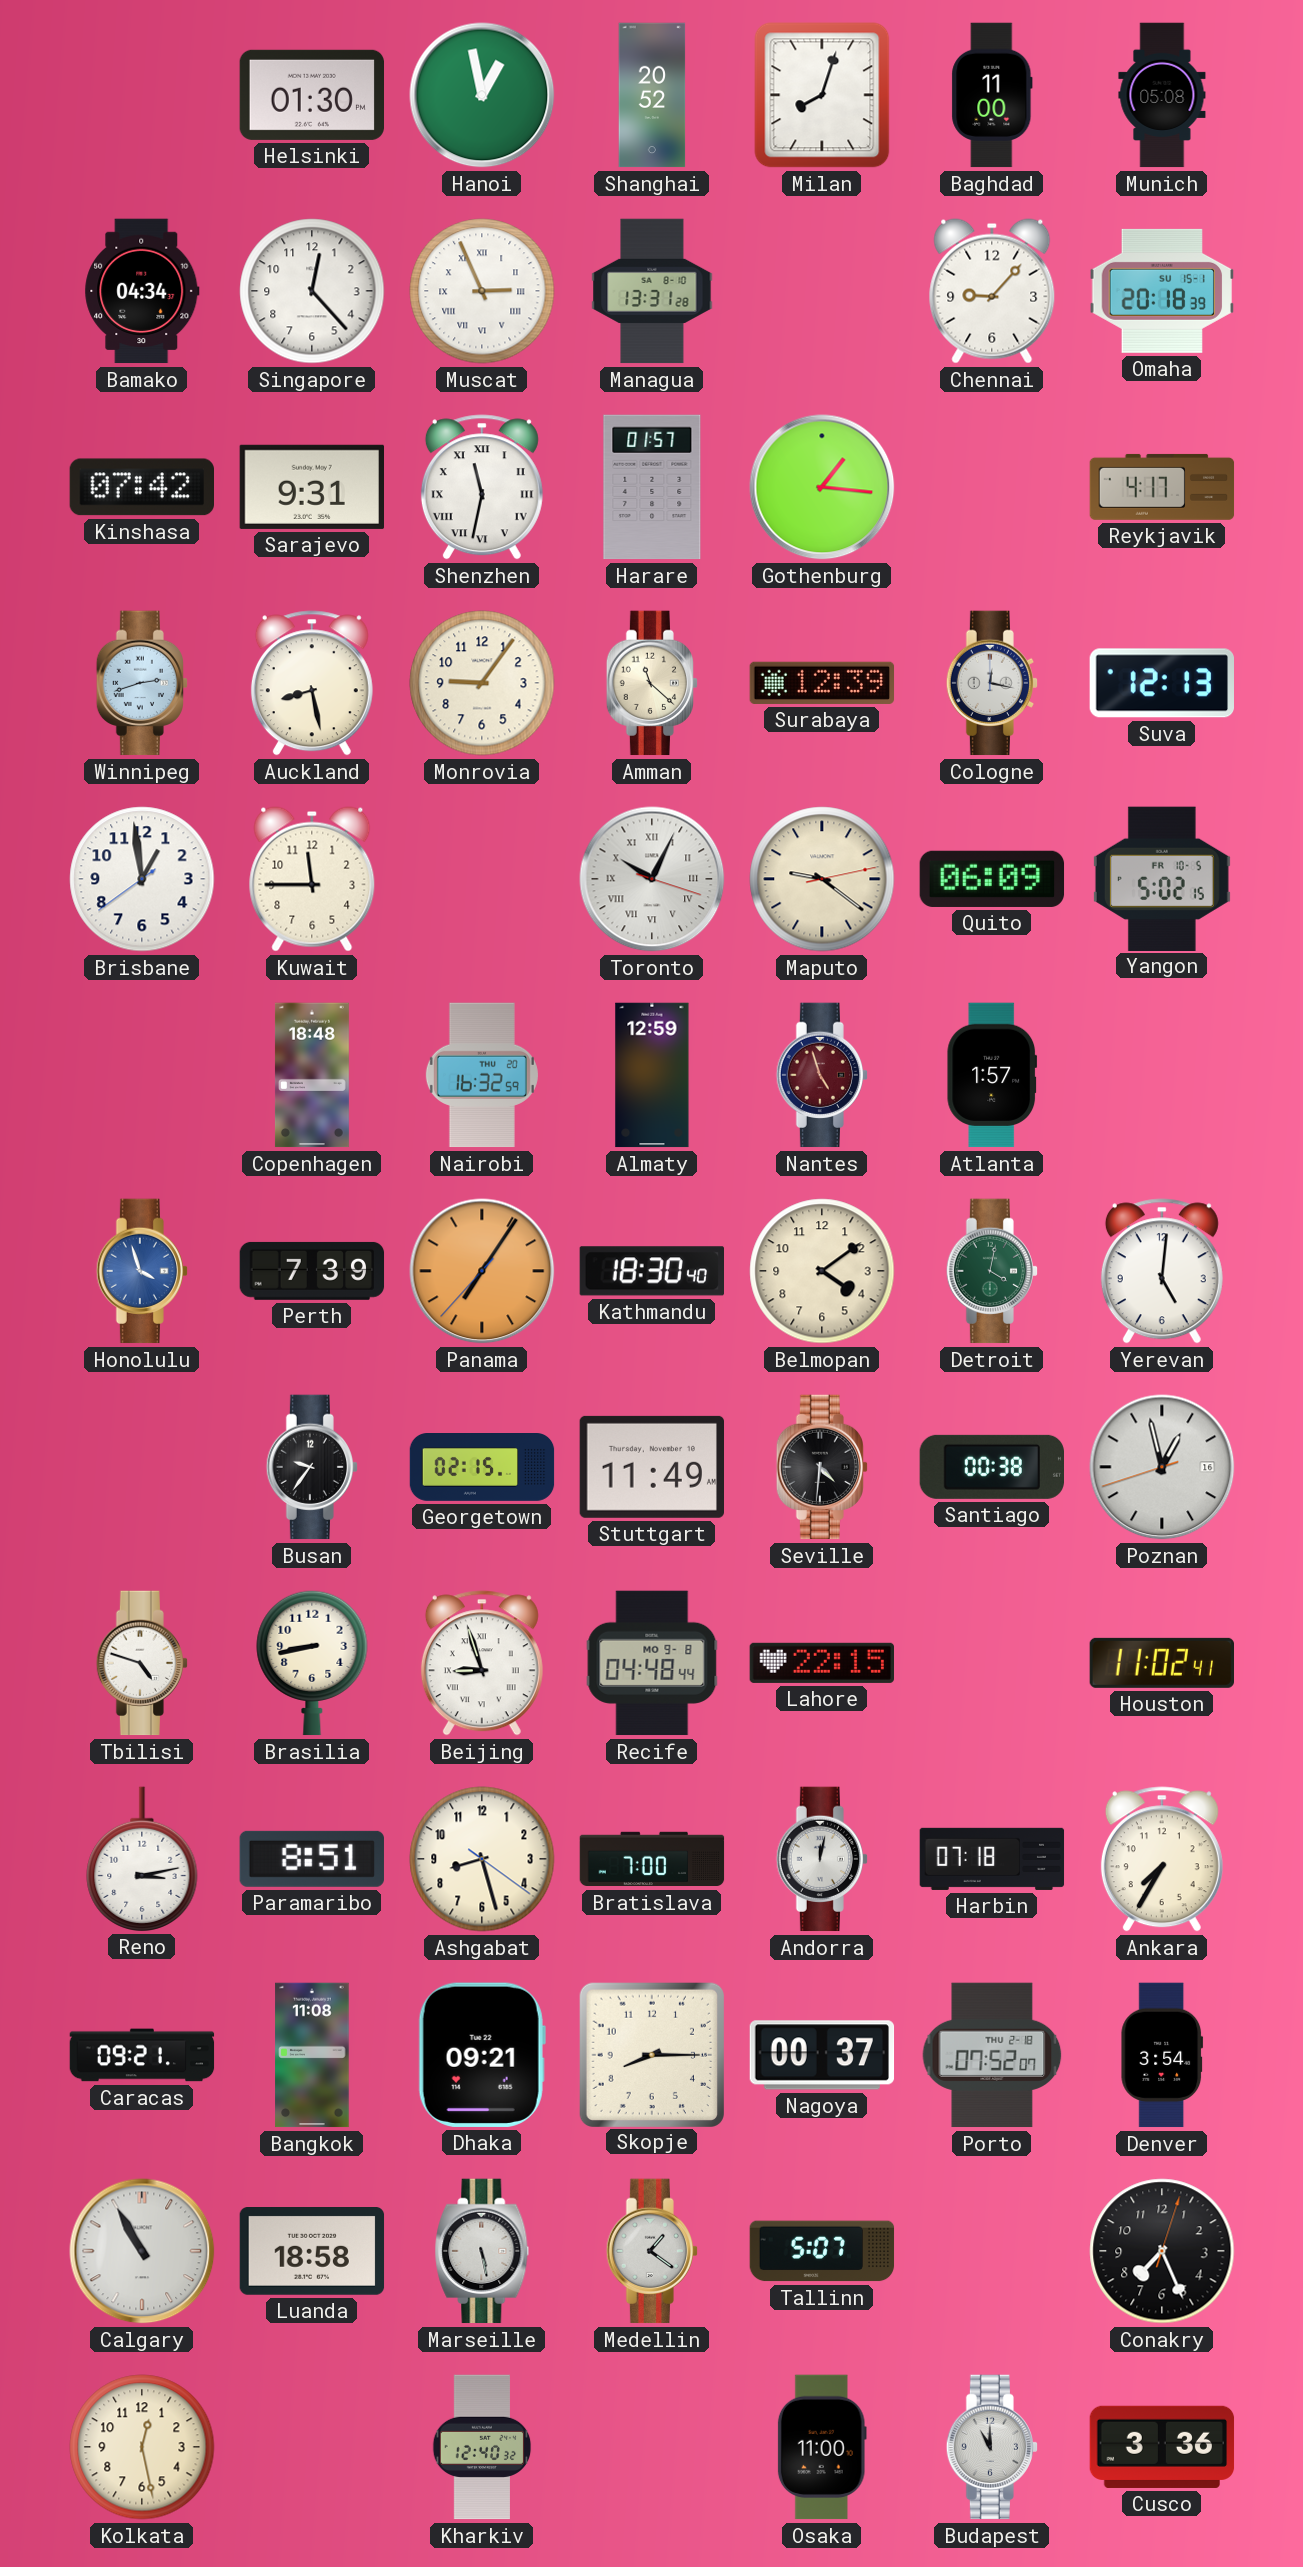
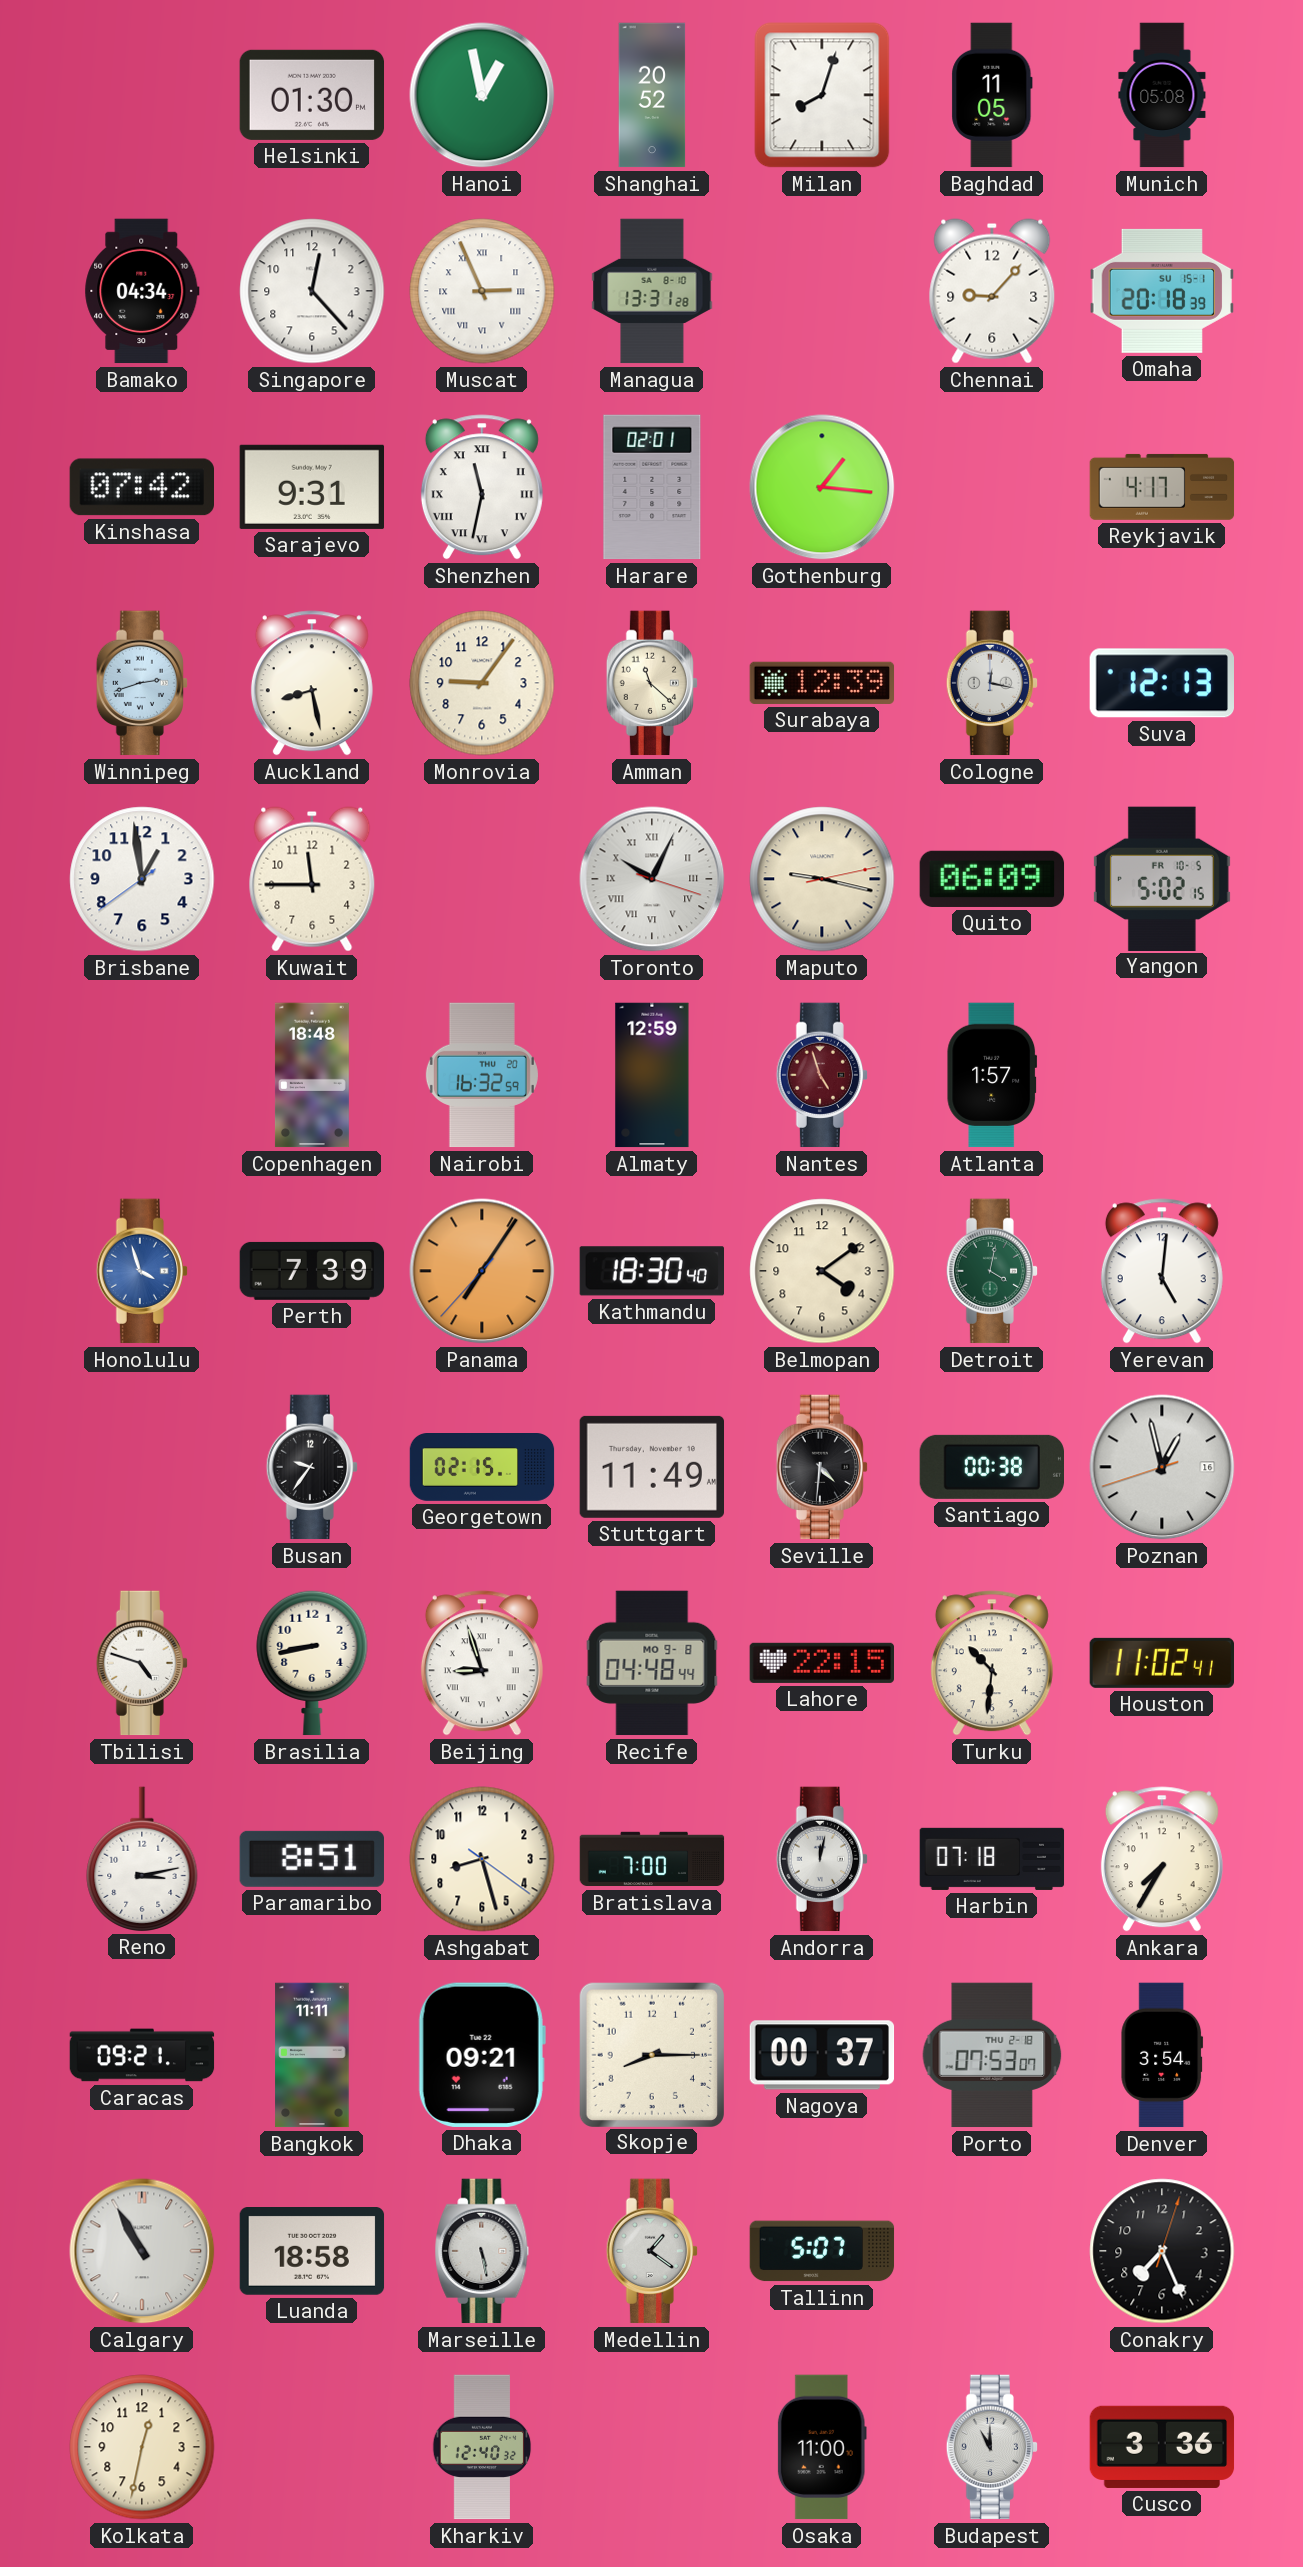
Baghdad: 11:00 -> 11:05 (992, 95)
Harare: 01:57 -> 02:01 (652, 487)
Maputo: 9:21 -> 9:17 (822, 879)
Turku: none -> 10:31 (992, 1663)
Bangkok: 11:08 -> 11:11 (312, 2055)
Porto: 07:52 -> 07:53 (992, 2055)
Kolkata: 12:28 -> 12:32 (142, 2447)
